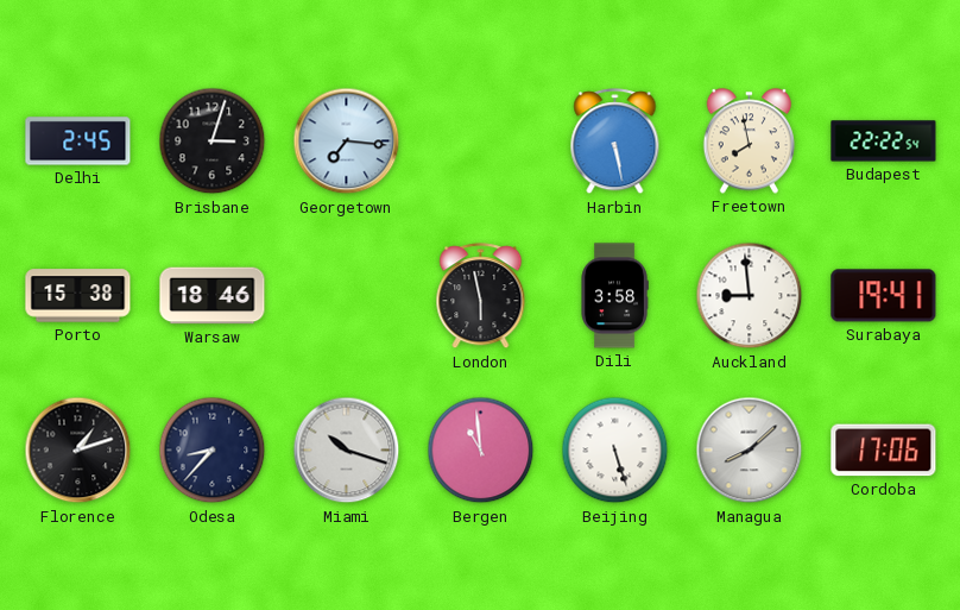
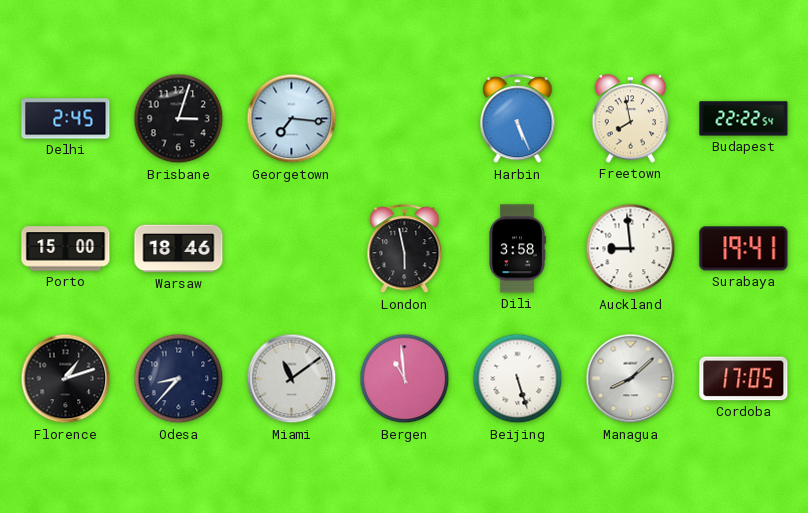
Harbin: 5:28 -> 5:26 (518, 119)
Porto: 15:38 -> 15:00 (66, 249)
Miami: 10:18 -> 11:09 (292, 379)
Cordoba: 17:06 -> 17:05 (744, 379)
